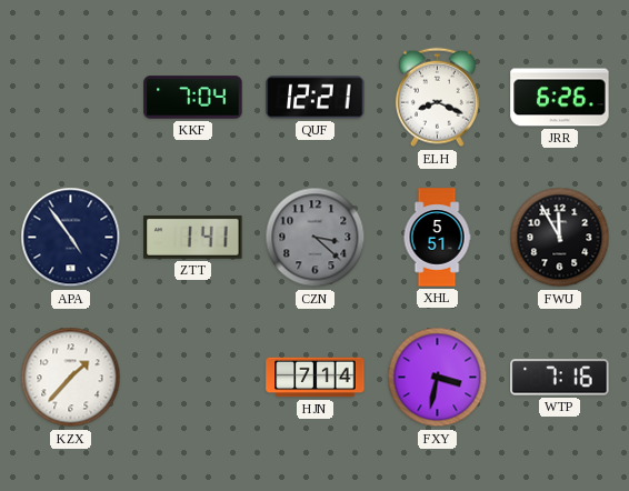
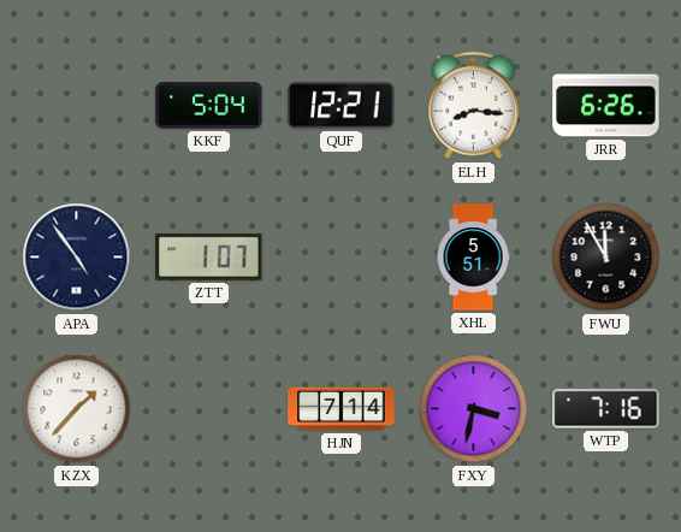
KKF: 7:04 -> 5:04 (209, 106)
ELH: 8:19 -> 8:16 (473, 106)
ZTT: 1:41 -> 1:07 (209, 256)
CZN: 3:22 -> none (316, 238)
